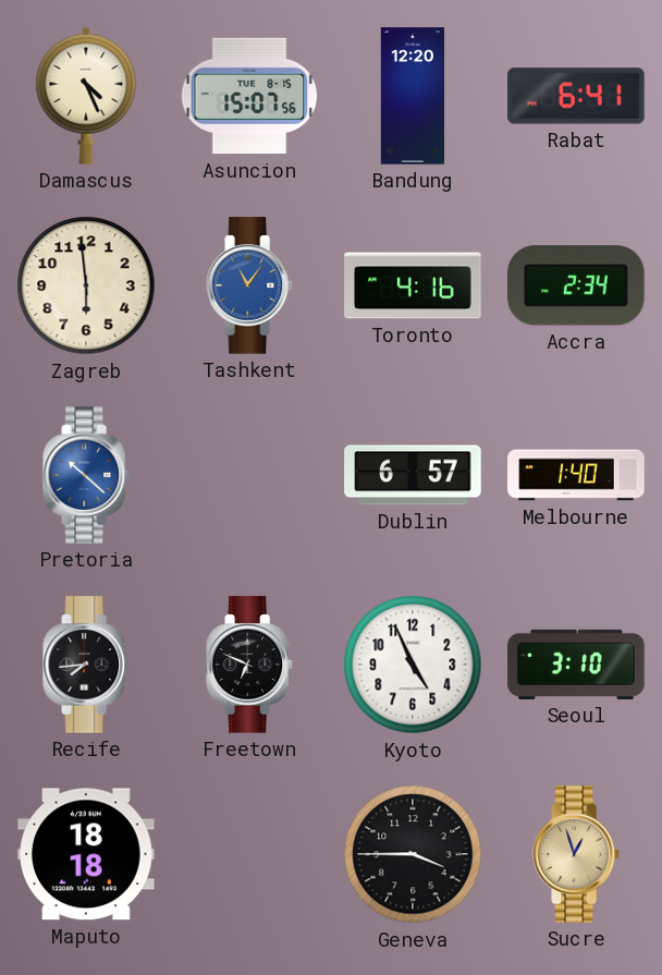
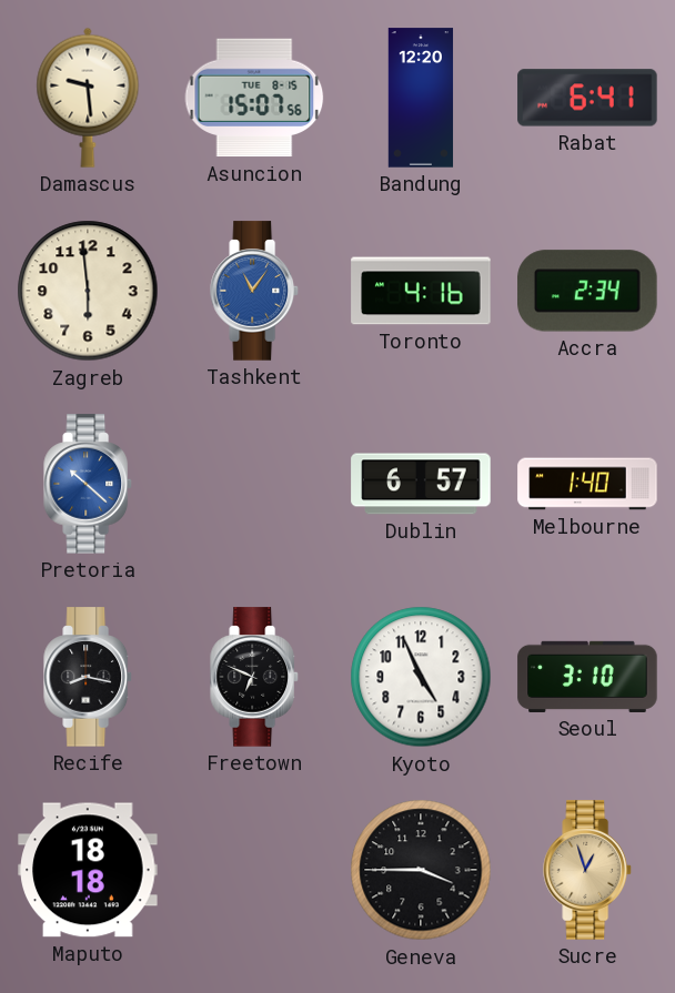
Damascus: 4:26 -> 9:29 (88, 98)
Recife: 7:44 -> 8:17 (89, 677)
